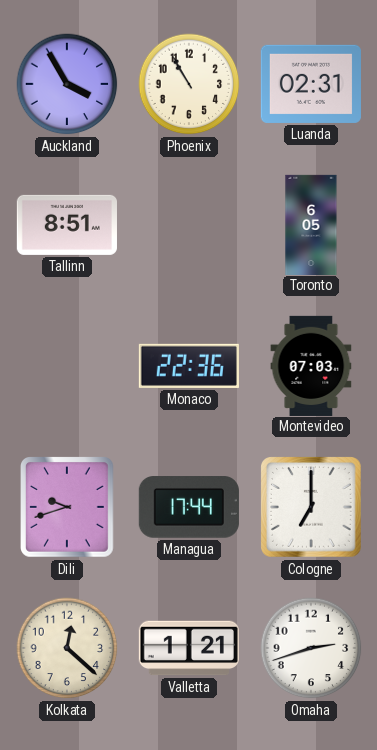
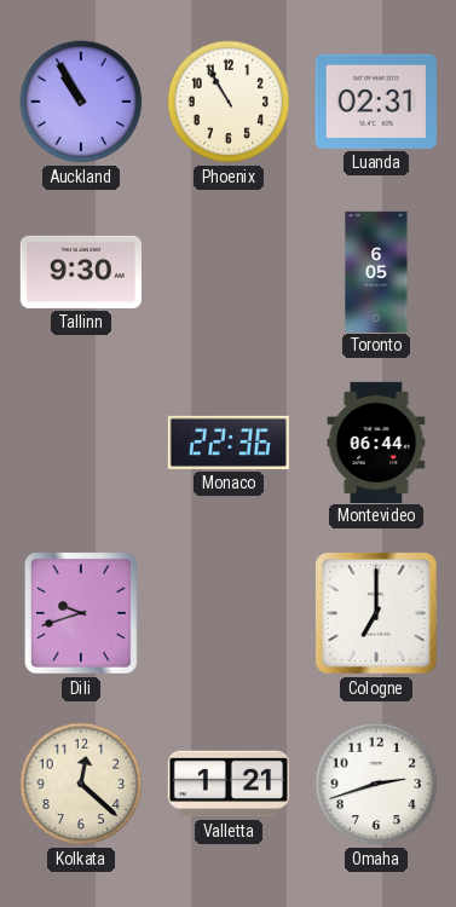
Auckland: 3:55 -> 10:55 (81, 102)
Tallinn: 8:51 -> 9:30 (81, 272)
Montevideo: 07:03 -> 06:44 (376, 441)
Managua: 17:44 -> none (189, 507)
